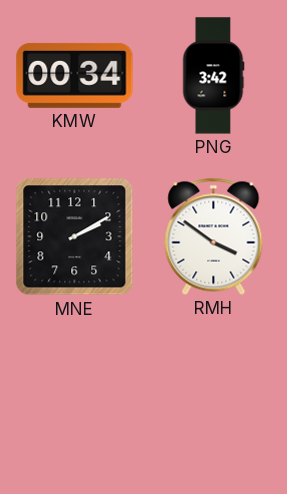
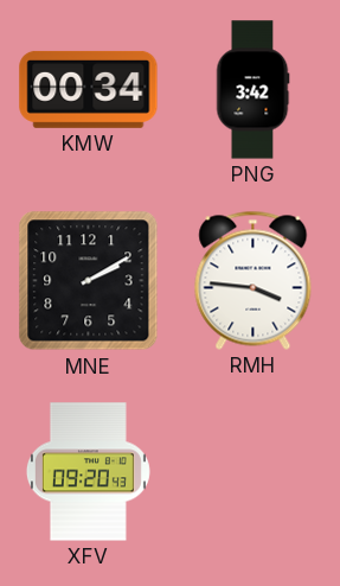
RMH: 3:51 -> 3:46 (254, 280)
XFV: none -> 09:20 (88, 472)
